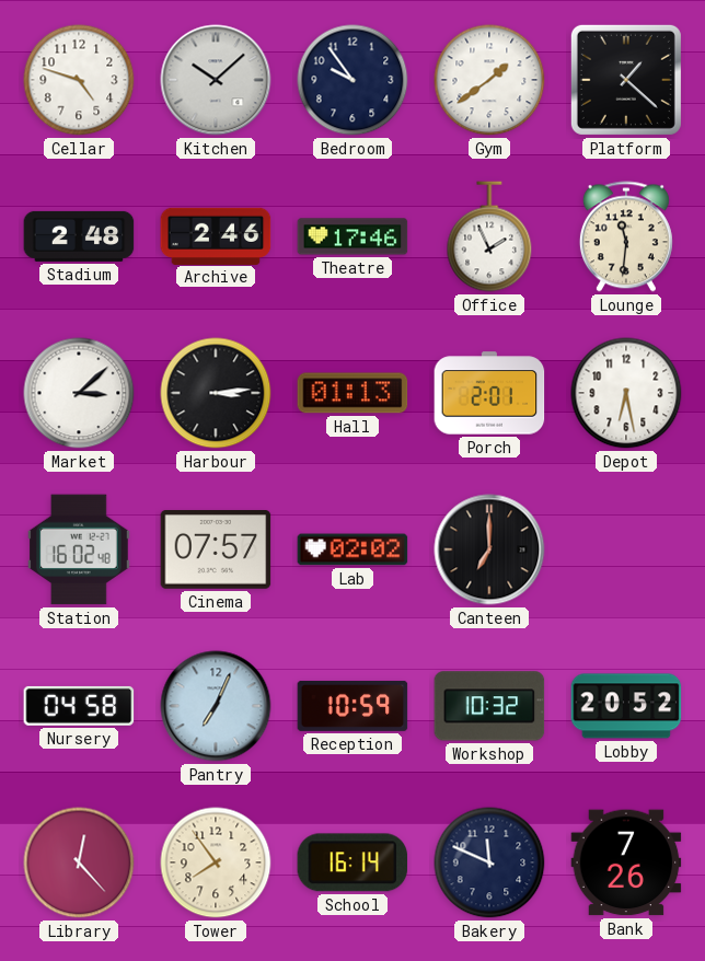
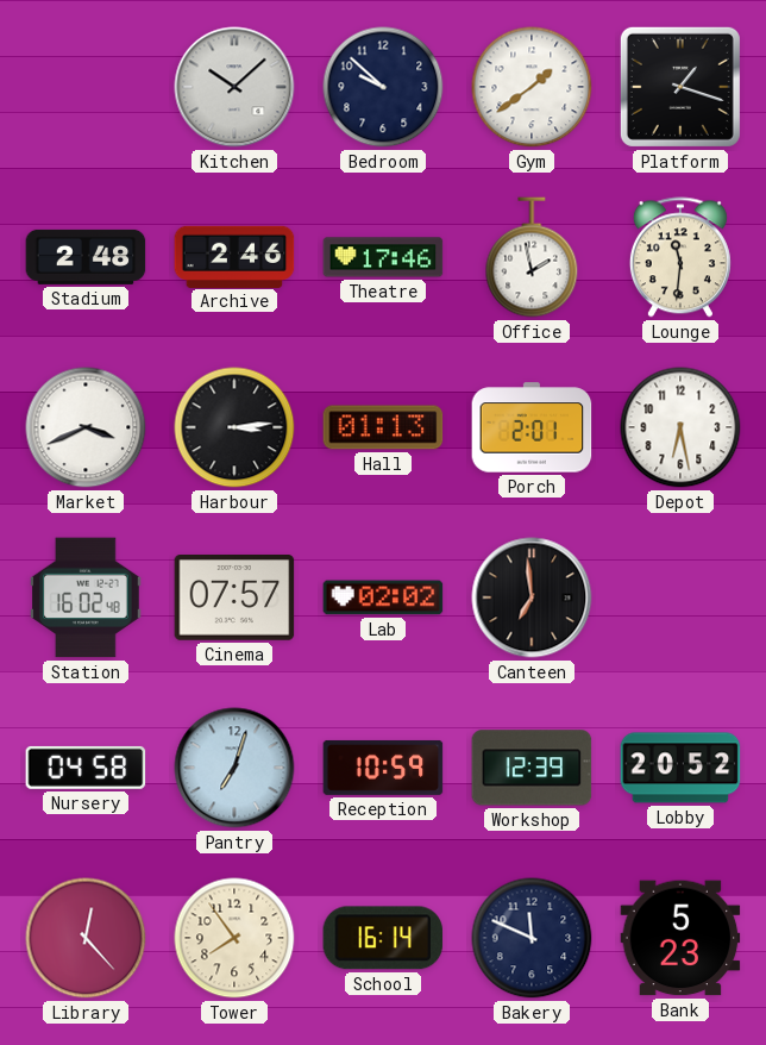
Cellar: 4:48 -> none (79, 80)
Bedroom: 9:54 -> 9:52 (383, 87)
Platform: 1:22 -> 1:18 (680, 87)
Office: 1:56 -> 1:58 (532, 257)
Market: 3:08 -> 3:41 (86, 427)
Canteen: 7:00 -> 6:59 (532, 597)
Pantry: 7:04 -> 7:03 (234, 768)
Workshop: 10:32 -> 12:39 (532, 768)
Bank: 7:26 -> 5:23 (680, 938)
